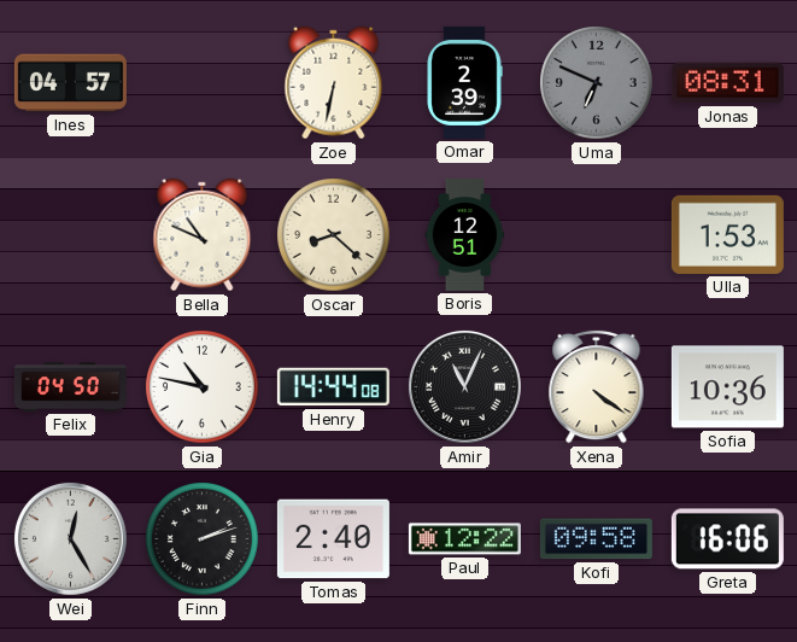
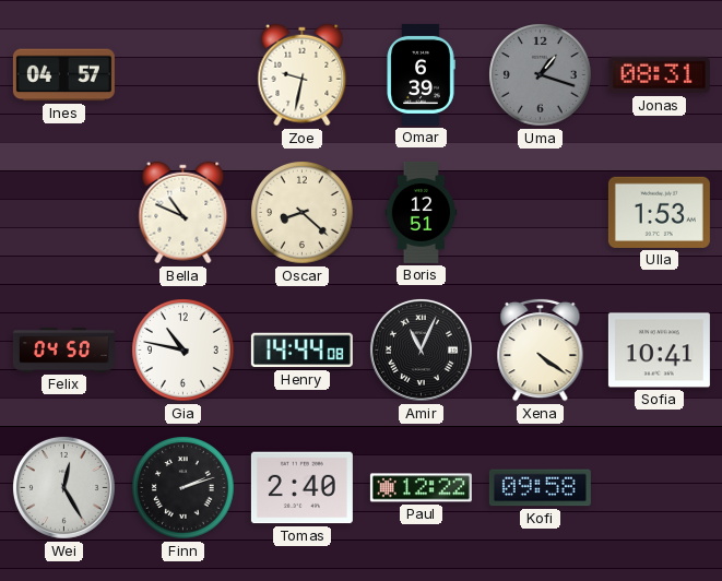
Zoe: 6:32 -> 9:32 (303, 75)
Omar: 2:39 -> 6:39 (421, 74)
Uma: 6:49 -> 1:18 (541, 75)
Sofia: 10:36 -> 10:41 (659, 351)
Greta: 16:06 -> none (727, 539)
